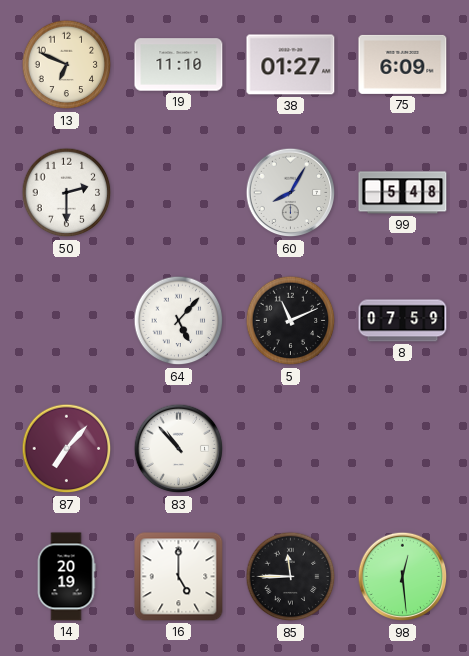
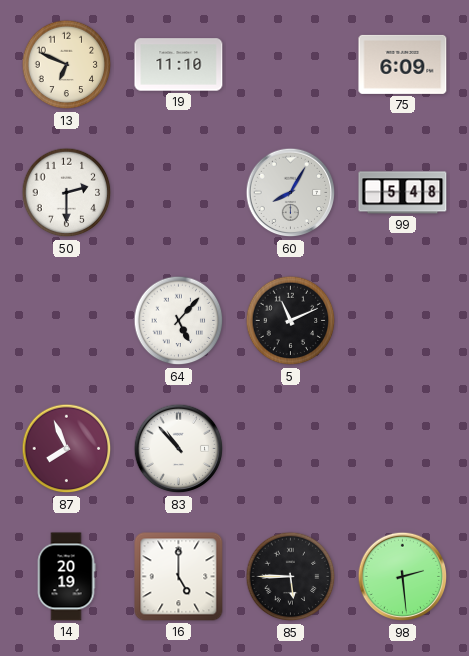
38: 01:27 -> none (291, 65)
8: 07:59 -> none (403, 321)
87: 7:07 -> 7:56 (67, 449)
85: 11:45 -> 5:45 (291, 577)
98: 12:29 -> 2:29 (403, 577)
